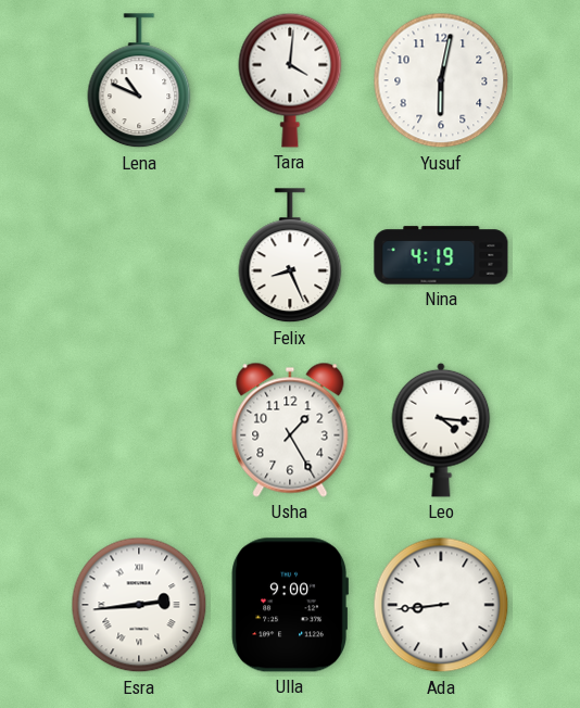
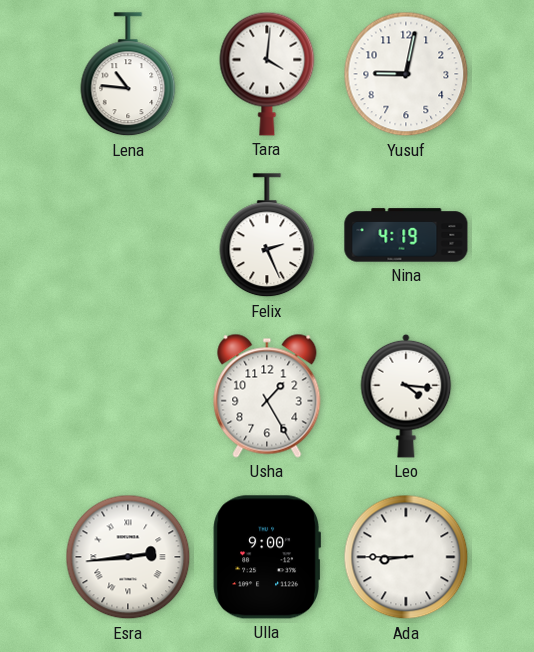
Lena: 10:49 -> 10:46 (128, 75)
Yusuf: 6:02 -> 9:02 (406, 74)
Felix: 8:26 -> 2:26 (267, 236)
Ada: 8:44 -> 8:45 (406, 557)
